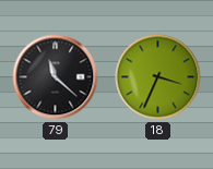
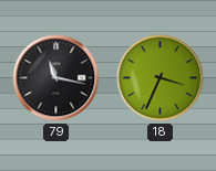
79: 11:22 -> 11:17 (56, 78)
